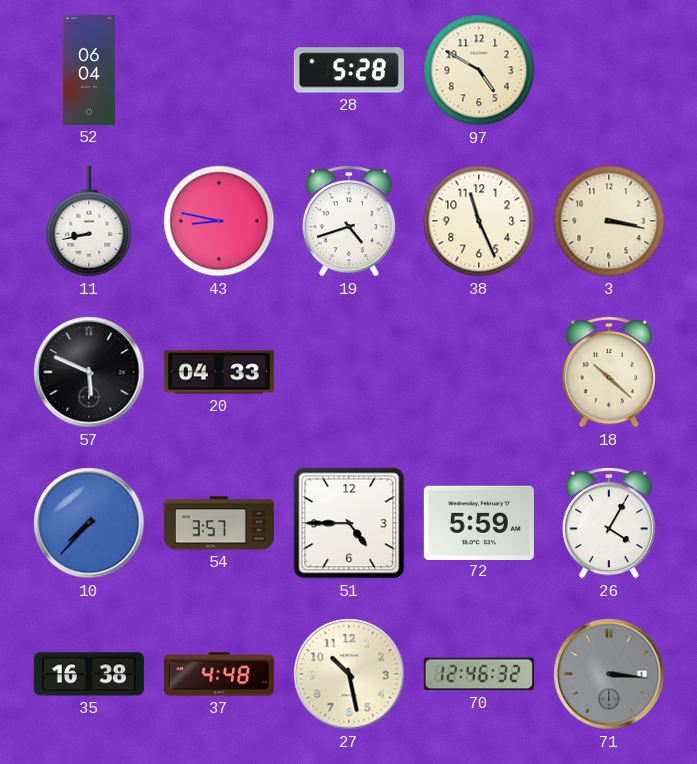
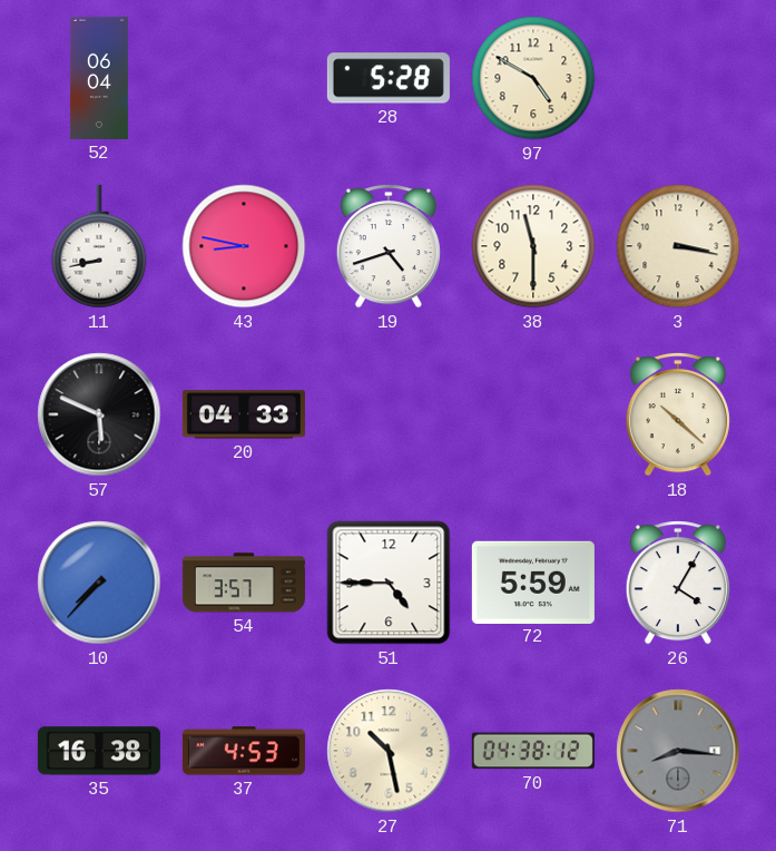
38: 11:26 -> 11:30 (533, 246)
37: 4:48 -> 4:53 (244, 751)
70: 12:46 -> 04:38 (533, 751)
71: 3:16 -> 8:16 (678, 751)
